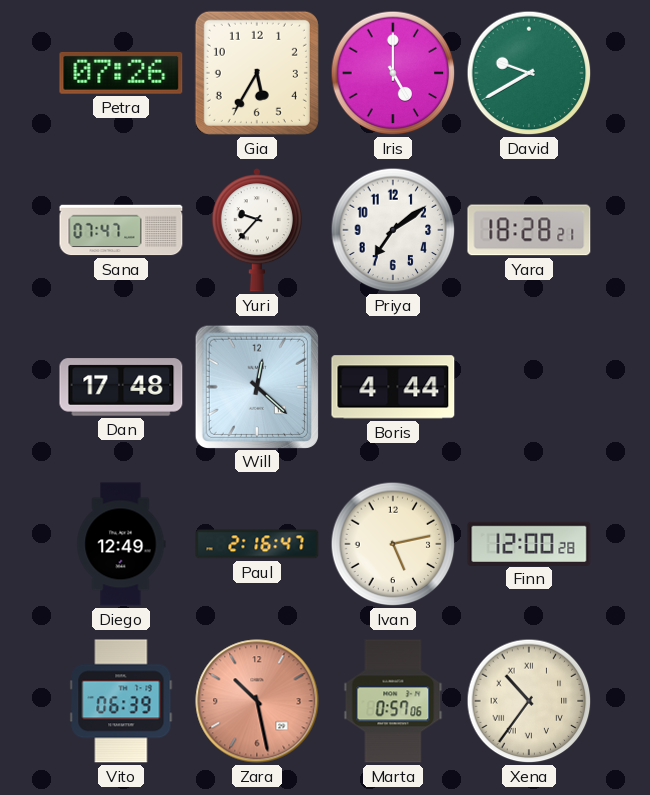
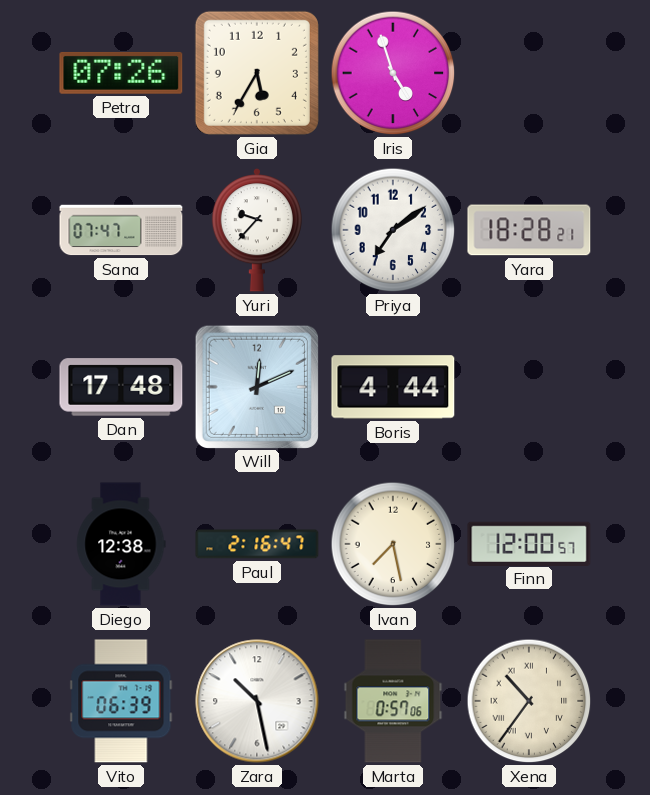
Iris: 5:00 -> 4:57 (393, 73)
David: 9:40 -> none (529, 73)
Will: 12:22 -> 12:11 (256, 386)
Diego: 12:49 -> 12:38 (121, 544)
Ivan: 5:13 -> 7:28 (393, 544)
Finn: 12:00:28 -> 12:00:57 (529, 543)
Zara dial: salmon -> white (257, 701)
